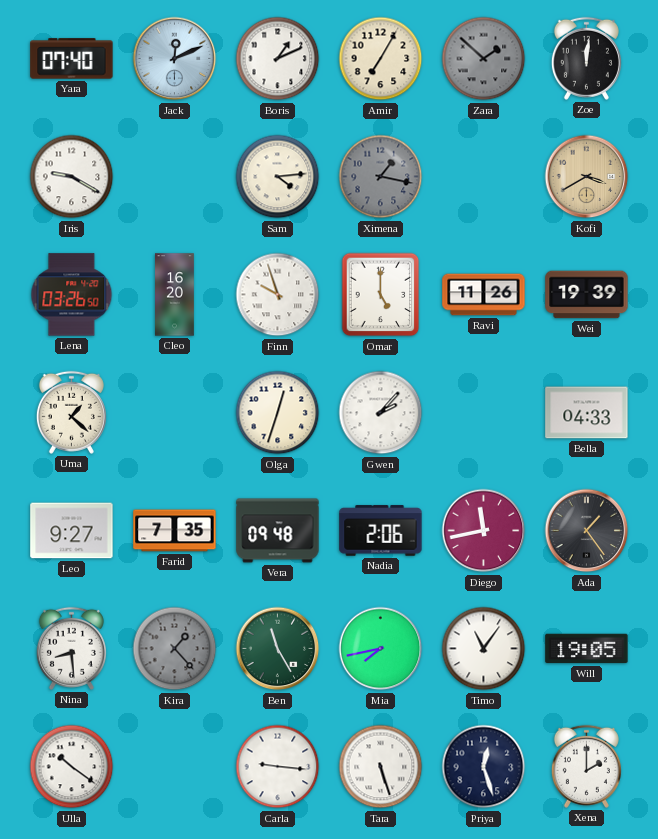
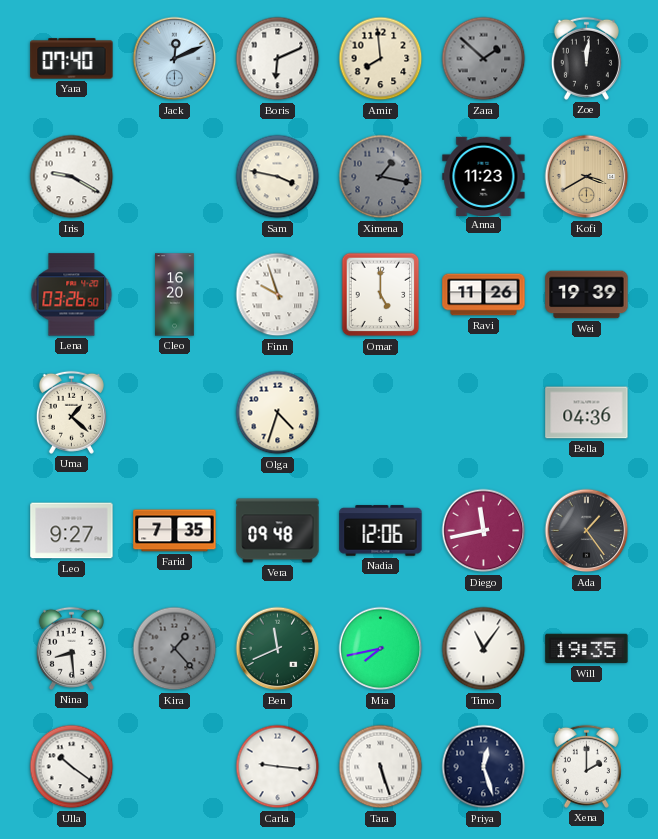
Boris: 1:11 -> 6:11 (278, 59)
Amir: 7:05 -> 7:59 (381, 59)
Sam: 4:14 -> 3:47 (278, 177)
Anna: none -> 11:23 (484, 176)
Olga: 12:33 -> 4:33 (278, 413)
Gwen: 2:07 -> none (381, 413)
Bella: 04:33 -> 04:36 (587, 413)
Nadia: 2:06 -> 12:06 (381, 531)
Ben: 11:25 -> 11:41 (278, 649)
Will: 19:05 -> 19:35 (587, 649)
